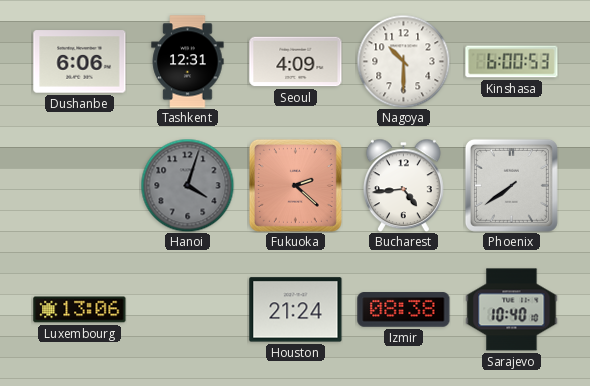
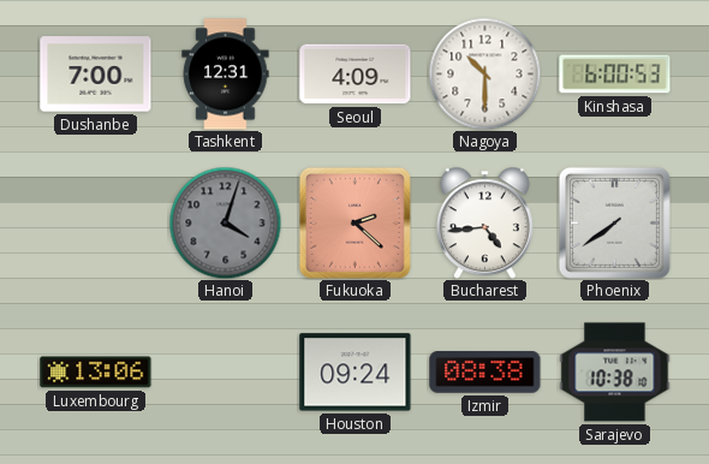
Dushanbe: 6:06 -> 7:00 (96, 75)
Houston: 21:24 -> 09:24 (356, 373)
Sarajevo: 10:40 -> 10:38 (615, 373)
